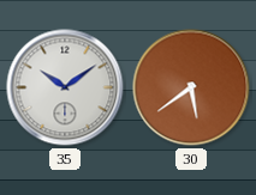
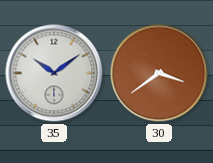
30: 5:39 -> 3:39 (159, 73)
